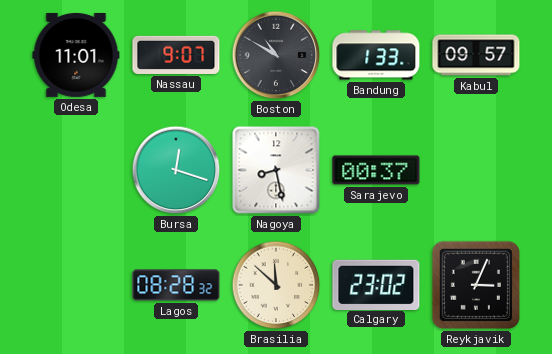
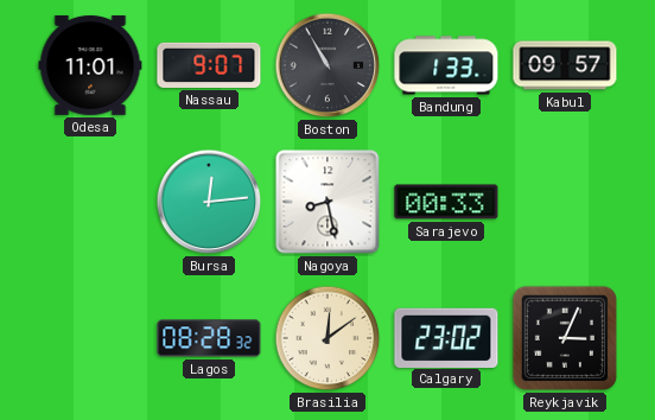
Boston: 10:50 -> 10:55 (327, 65)
Bursa: 12:18 -> 12:14 (209, 202)
Sarajevo: 00:37 -> 00:33 (446, 202)
Brasilia: 11:52 -> 12:09 (327, 338)
